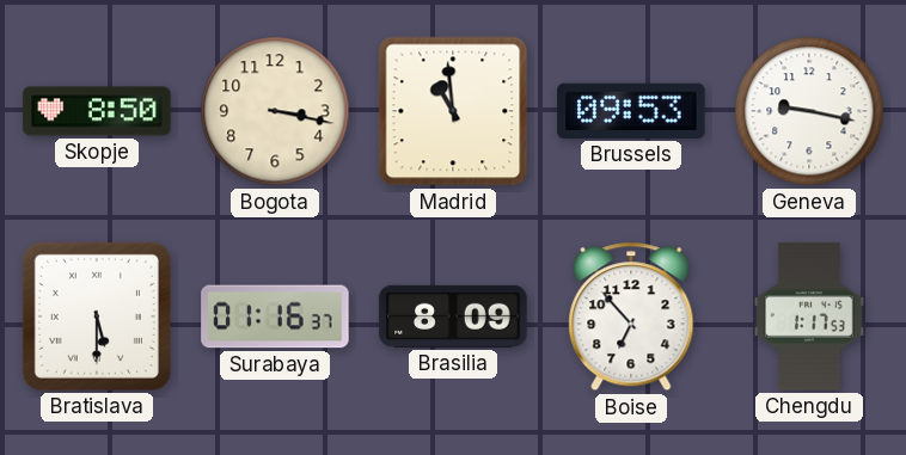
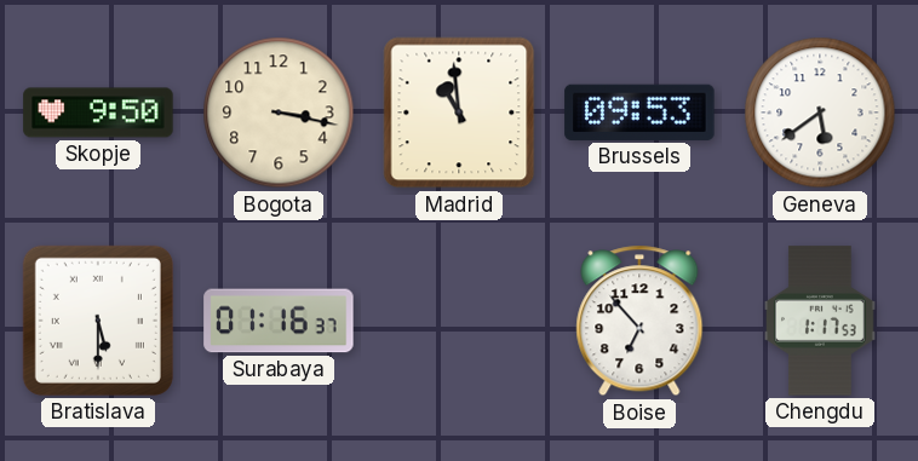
Skopje: 8:50 -> 9:50 (98, 113)
Geneva: 9:17 -> 5:39 (820, 113)
Brasilia: 8:09 -> none (453, 316)
